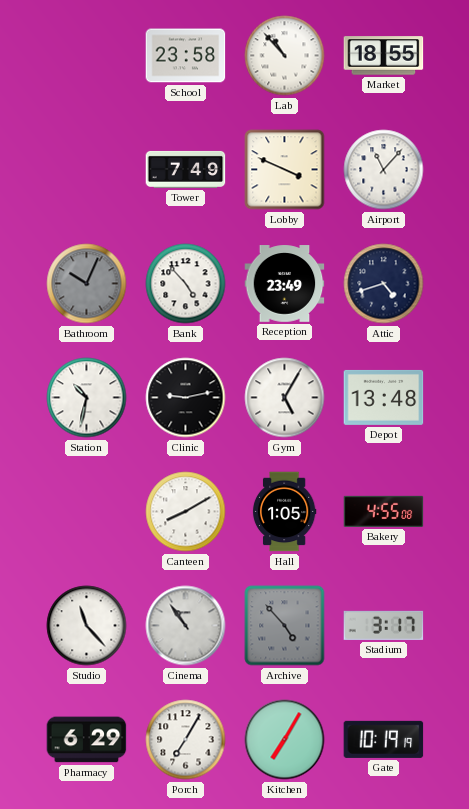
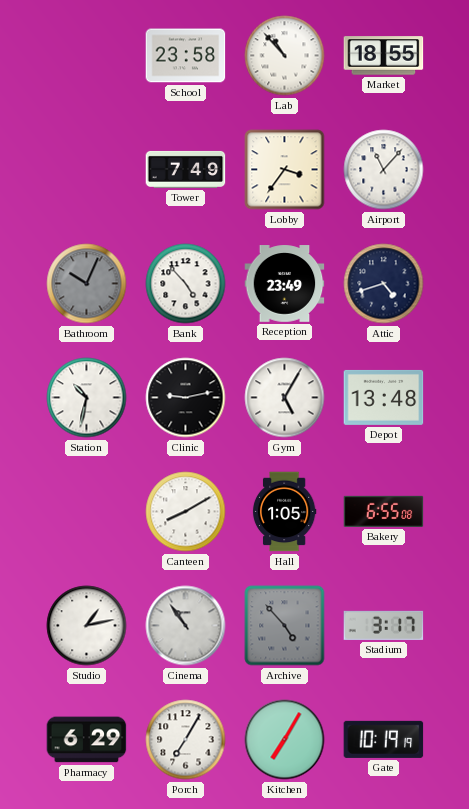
Lobby: 3:49 -> 3:36 (285, 170)
Bakery: 4:55 -> 6:55 (384, 511)
Studio: 11:23 -> 1:13 (87, 626)
